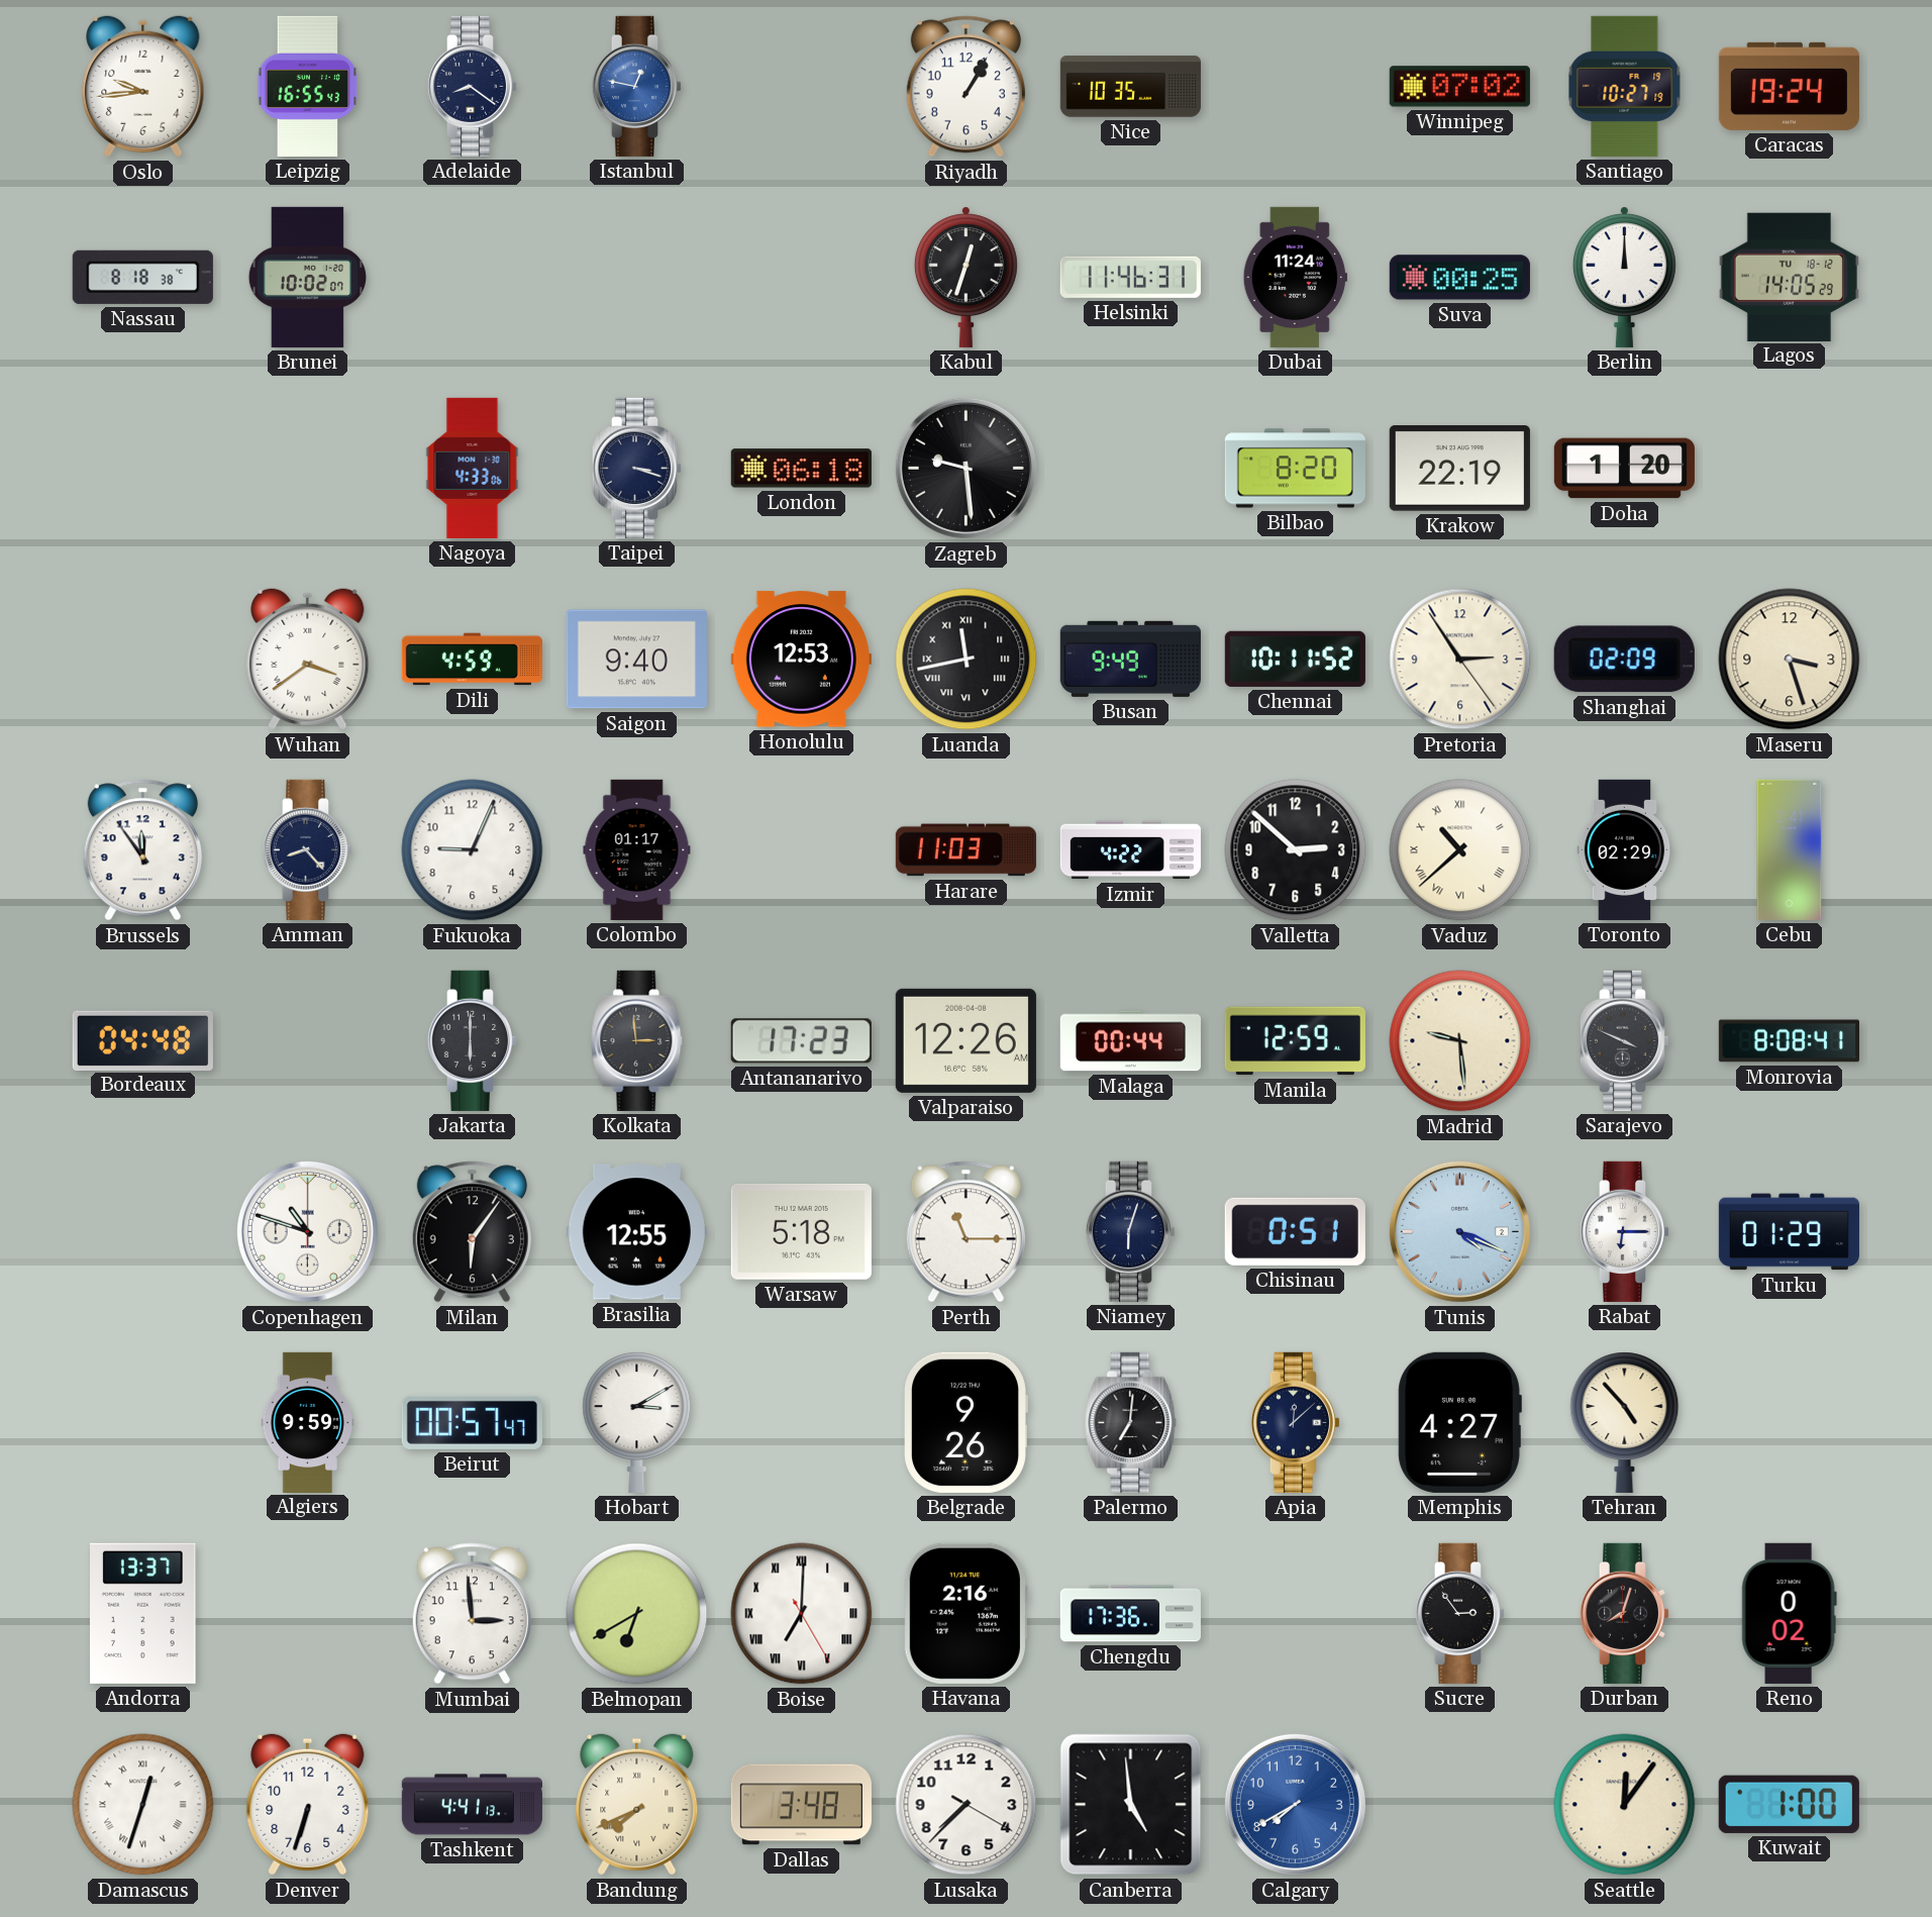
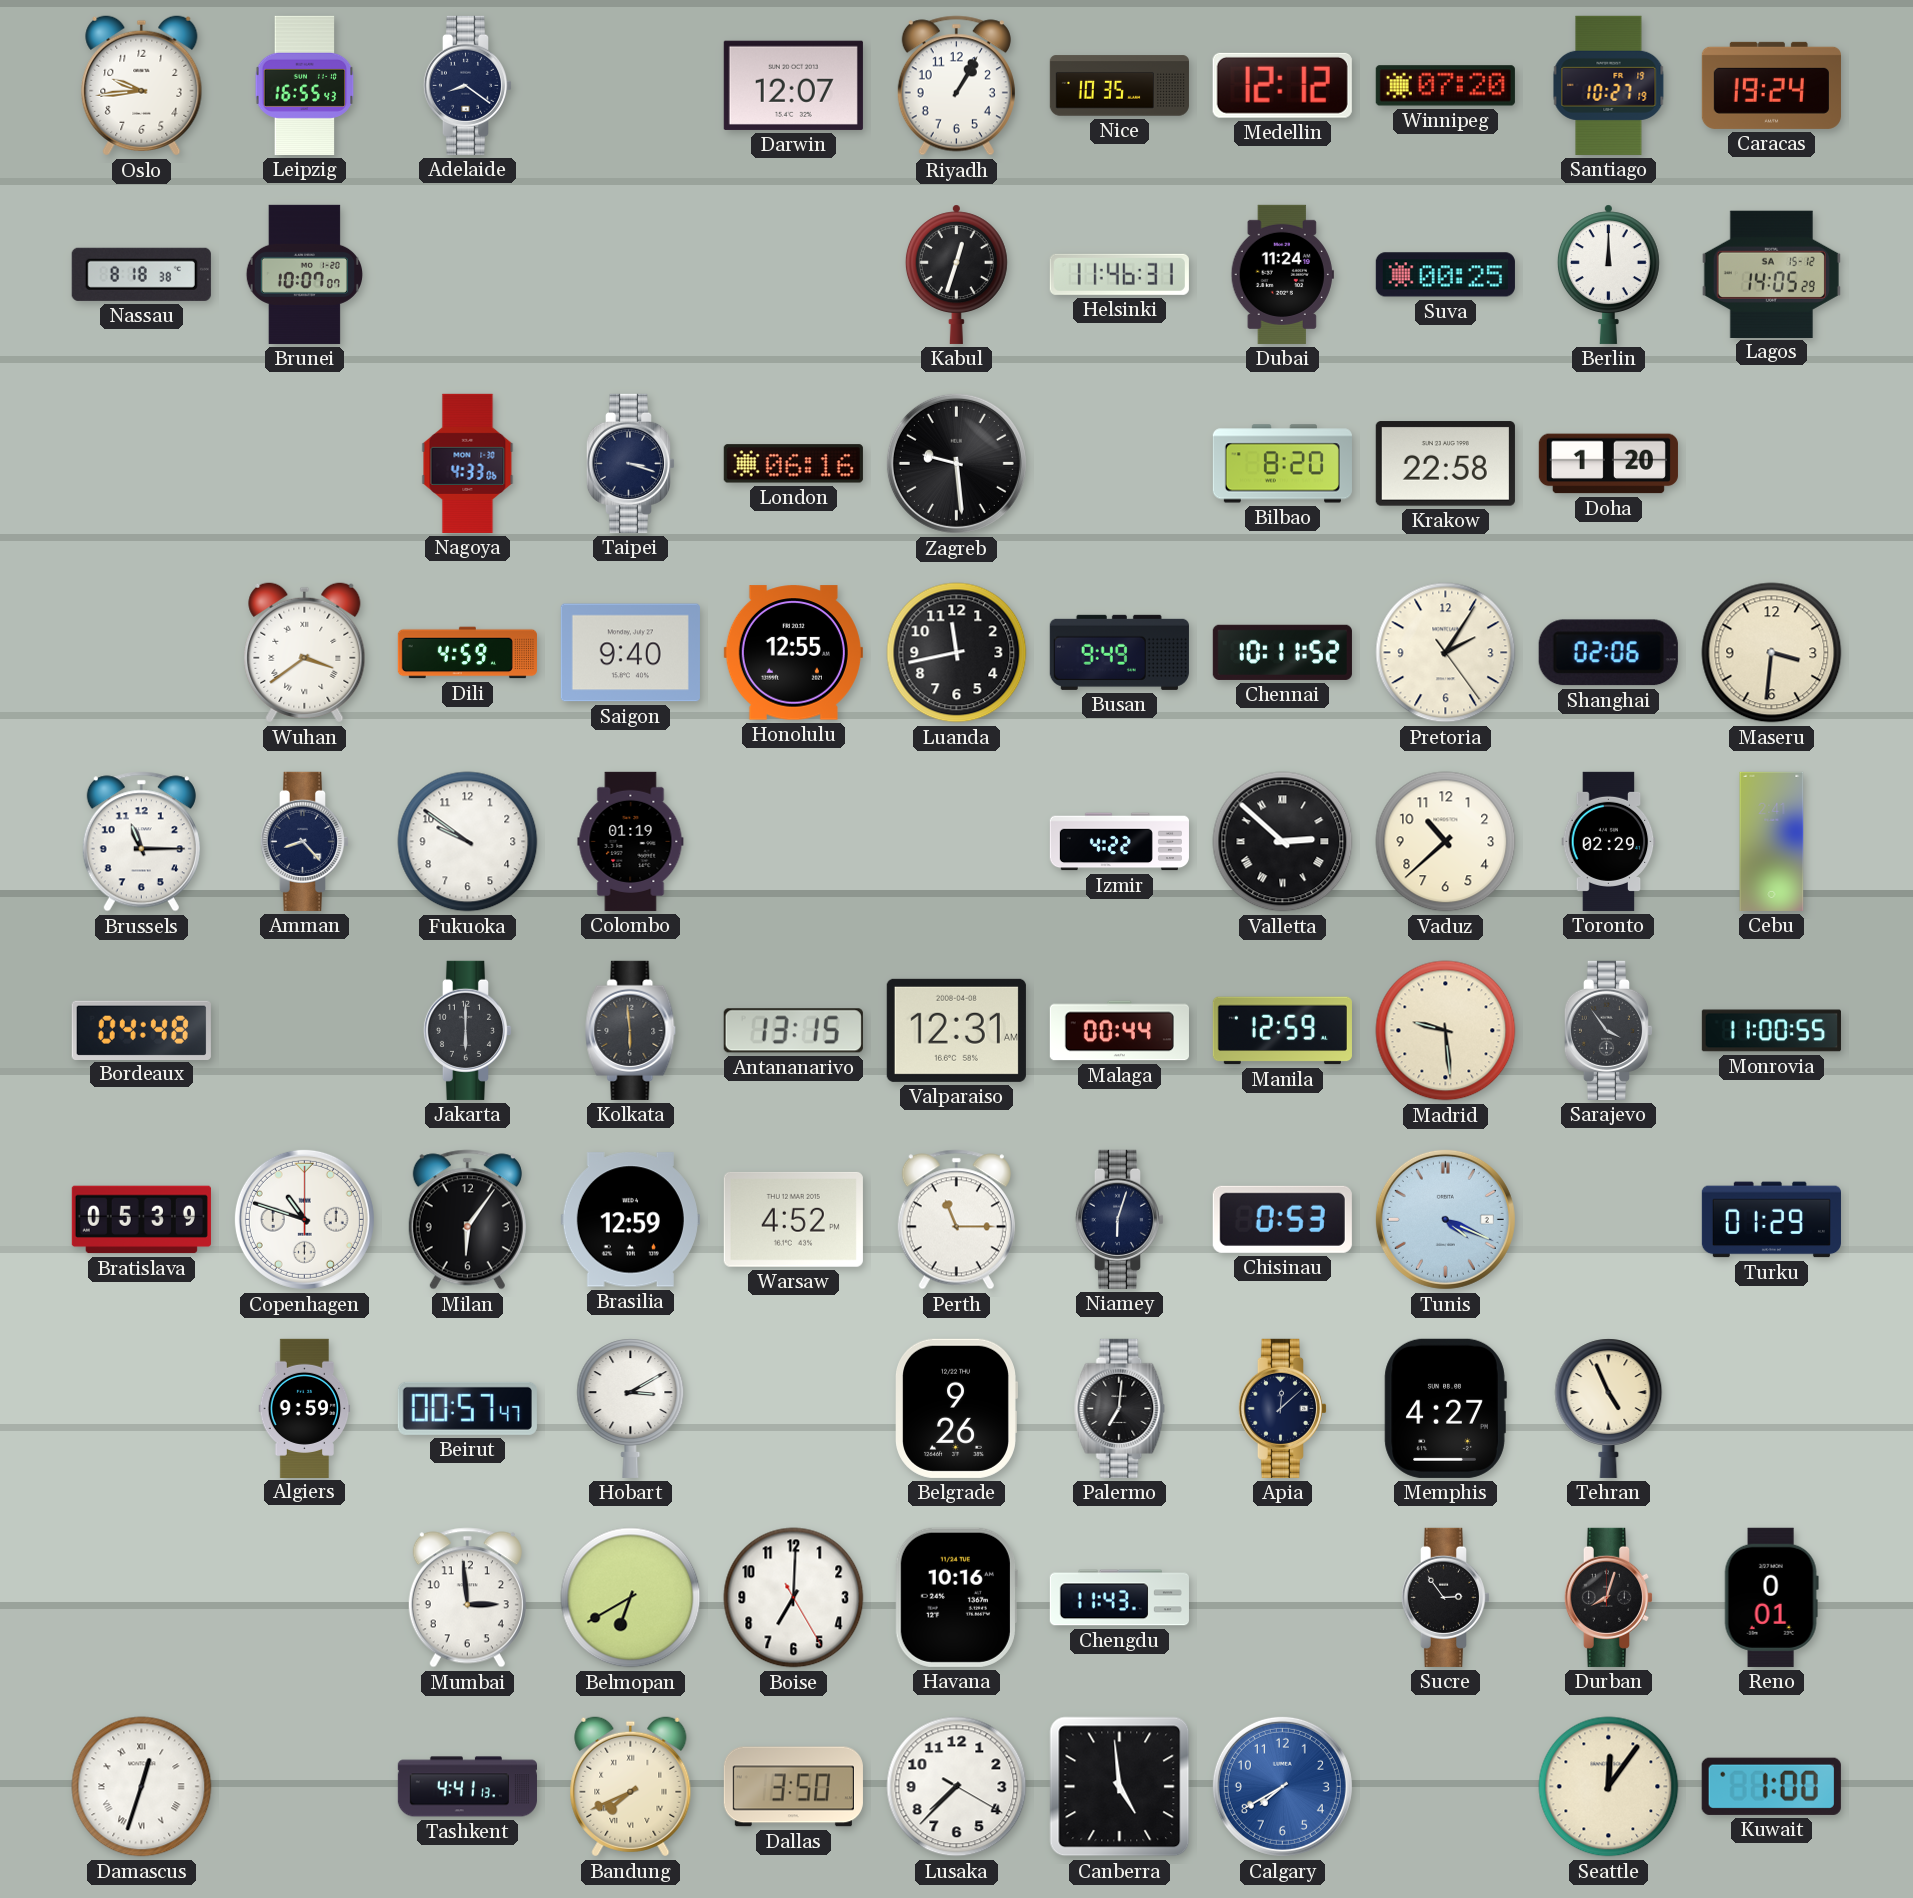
Istanbul: 12:47 -> none (637, 86)
Darwin: none -> 12:07 (793, 85)
Medellin: none -> 12:12 (1282, 85)
Winnipeg: 07:02 -> 07:20 (1445, 86)
Brunei: 10:02 -> 10:07 (304, 274)
Lagos date: TU 18-12 -> SA 15-12 (1771, 274)
London: 06:18 -> 06:16 (793, 464)
Krakow: 22:19 -> 22:58 (1445, 464)
Honolulu: 12:53 -> 12:55 (793, 653)
Luanda numerals: Roman -> Arabic (957, 653)
Pretoria: 2:54 -> 2:05 (1446, 653)
Shanghai: 02:09 -> 02:06 (1608, 653)
Maseru: 3:27 -> 3:31 (1772, 653)
Brussels: 11:54 -> 11:15 (141, 842)
Fukuoka: 9:04 -> 9:51 (468, 842)
Colombo: 01:17 -> 01:19 (631, 841)
Harare: 11:03 -> none (965, 850)
Valletta numerals: Arabic -> Roman (1283, 842)
Vaduz numerals: Roman -> Arabic (1446, 842)
Kolkata: 2:59 -> 5:59 (631, 1030)
Antananarivo: 17:23 -> 13:15 (793, 1031)
Valparaiso: 12:26 -> 12:31 (956, 1030)
Sarajevo: 3:49 -> 3:54 (1609, 1030)
Monrovia: 8:08 -> 11:00 (1771, 1031)
Bratislava: none -> 05:39 (141, 1220)
Brasilia: 12:55 -> 12:59 (630, 1220)
Warsaw: 5:18 -> 4:52 (793, 1219)
Chisinau: 0:51 -> 0:53 (1282, 1219)
Rabat: 6:15 -> none (1625, 1231)
Tehran: 4:53 -> 4:56 (1609, 1408)
Andorra: 13:37 -> none (143, 1613)
Boise numerals: Roman -> Arabic (794, 1598)
Havana: 2:16 -> 10:16 (956, 1597)
Chengdu: 17:36 -> 11:43 (1119, 1598)
Reno: 0:02 -> 0:01 (1771, 1597)
Denver: 6:33 -> none (308, 1805)
Dallas: 3:48 -> 3:50 (793, 1787)
